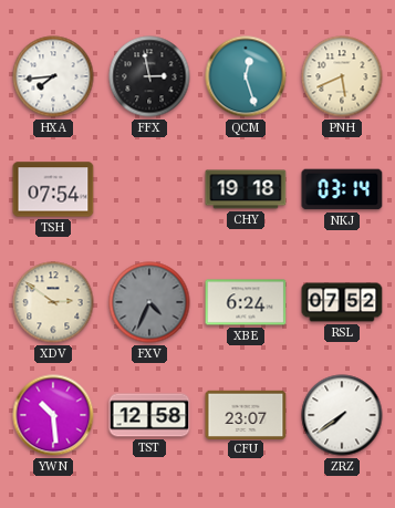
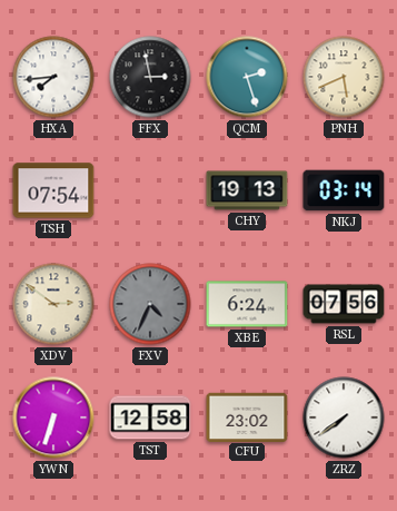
QCM: 12:27 -> 2:27 (247, 77)
CHY: 19:18 -> 19:13 (247, 190)
RSL: 07:52 -> 07:56 (344, 304)
YWN: 10:29 -> 6:33 (53, 417)
CFU: 23:07 -> 23:02 (247, 416)
